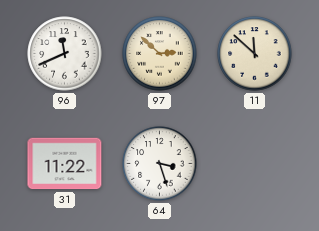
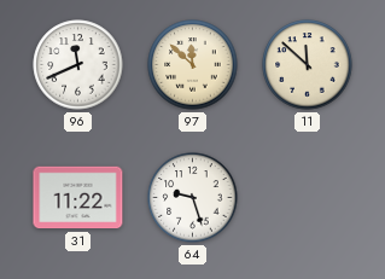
97: 2:52 -> 11:52 (193, 65)
64: 3:27 -> 9:27 (193, 198)
